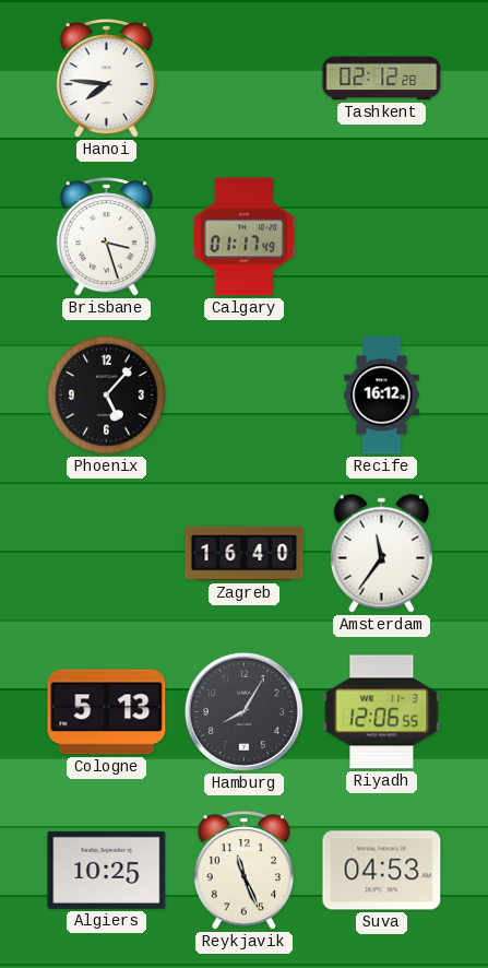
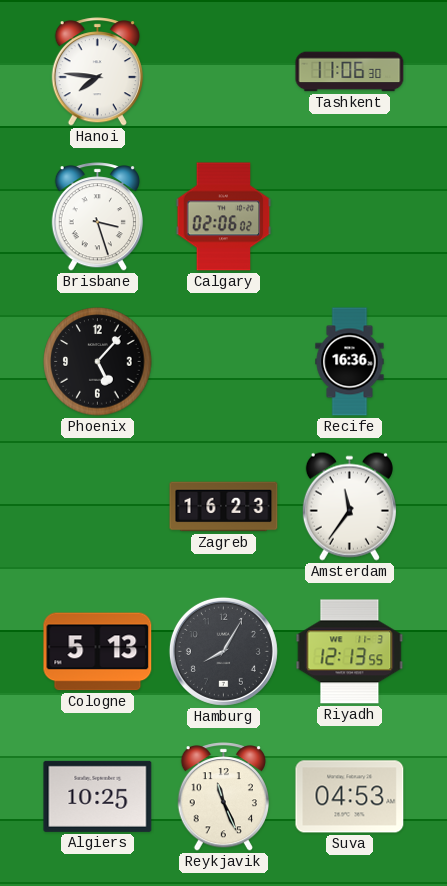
Tashkent: 02:12 -> 11:06 (350, 72)
Calgary: 01:17 -> 02:06 (224, 217)
Recife: 16:12 -> 16:36 (350, 362)
Zagreb: 16:40 -> 16:23 (224, 507)
Riyadh: 12:06 -> 12:13 (350, 652)
